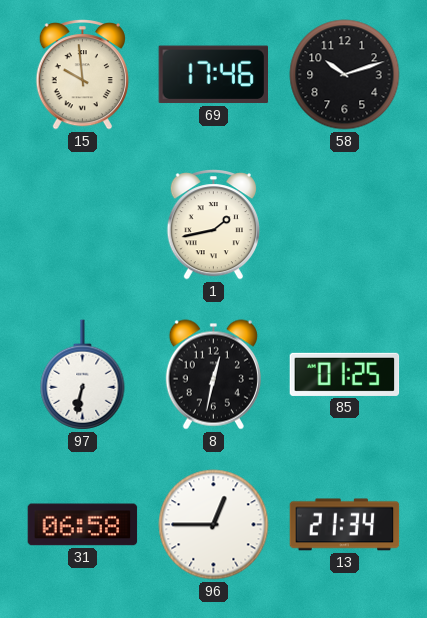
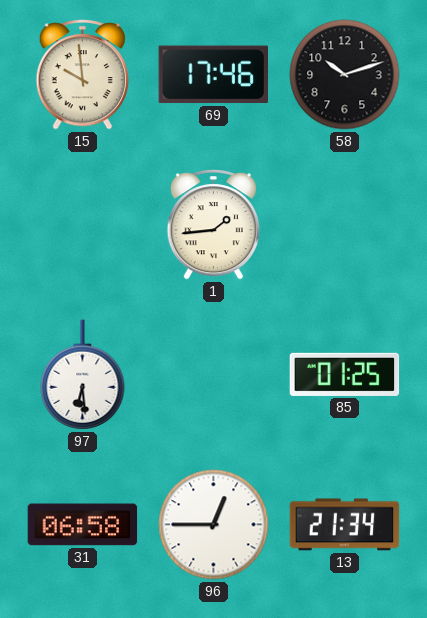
1: 1:43 -> 1:44 (213, 225)
97: 6:32 -> 6:29 (83, 375)
8: 12:32 -> none (213, 375)
